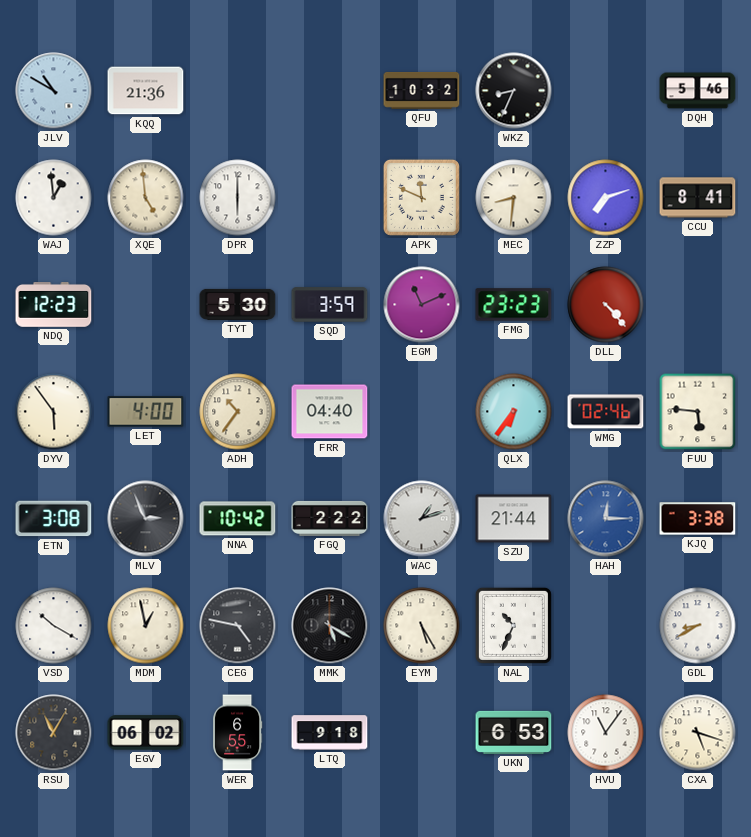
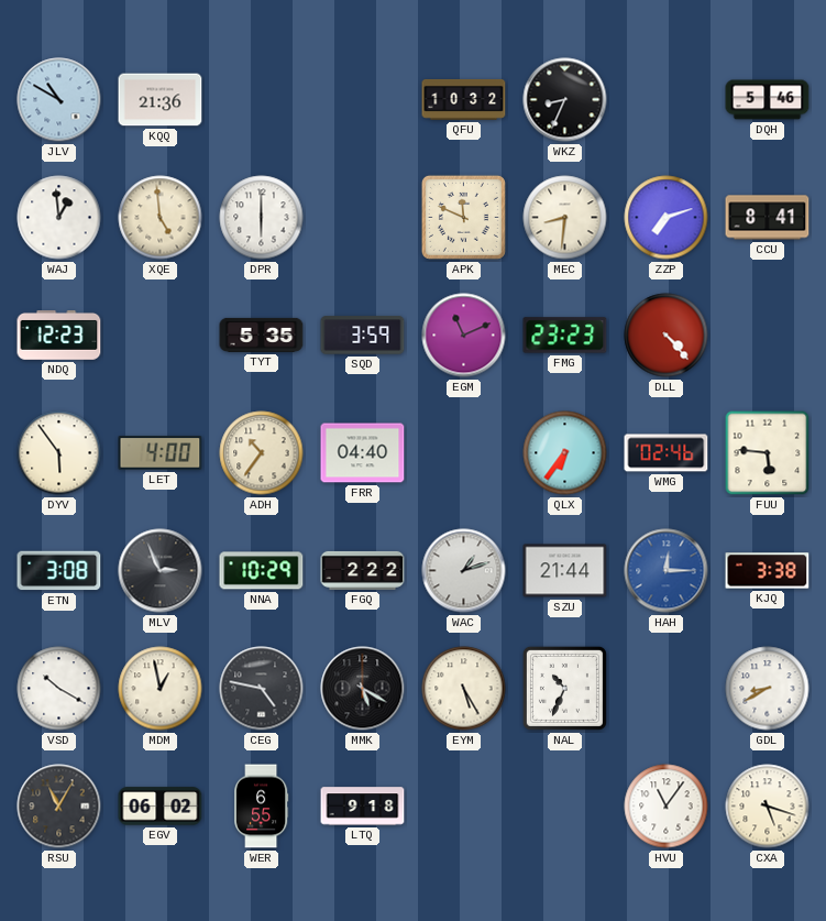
TYT: 5:30 -> 5:35 (262, 335)
NNA: 10:42 -> 10:29 (262, 571)
UKN: 6:53 -> none (514, 732)
